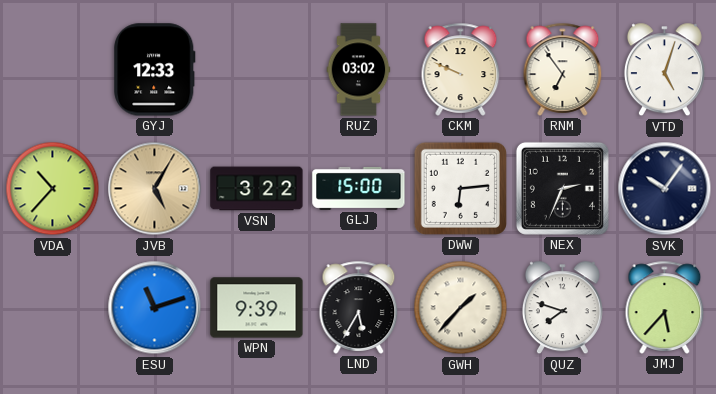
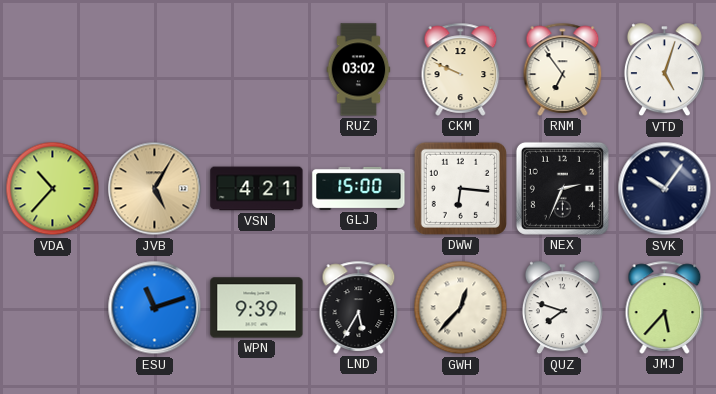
GYJ: 12:33 -> none (155, 70)
VSN: 3:22 -> 4:21 (257, 189)
DWW: 6:14 -> 6:16 (460, 188)
GWH: 1:37 -> 12:37 (461, 308)
